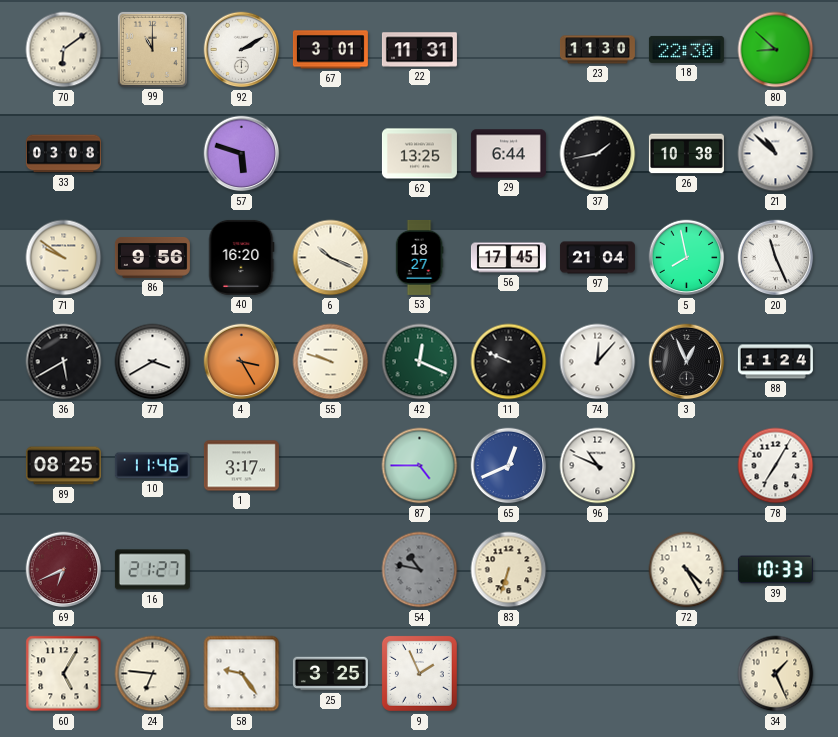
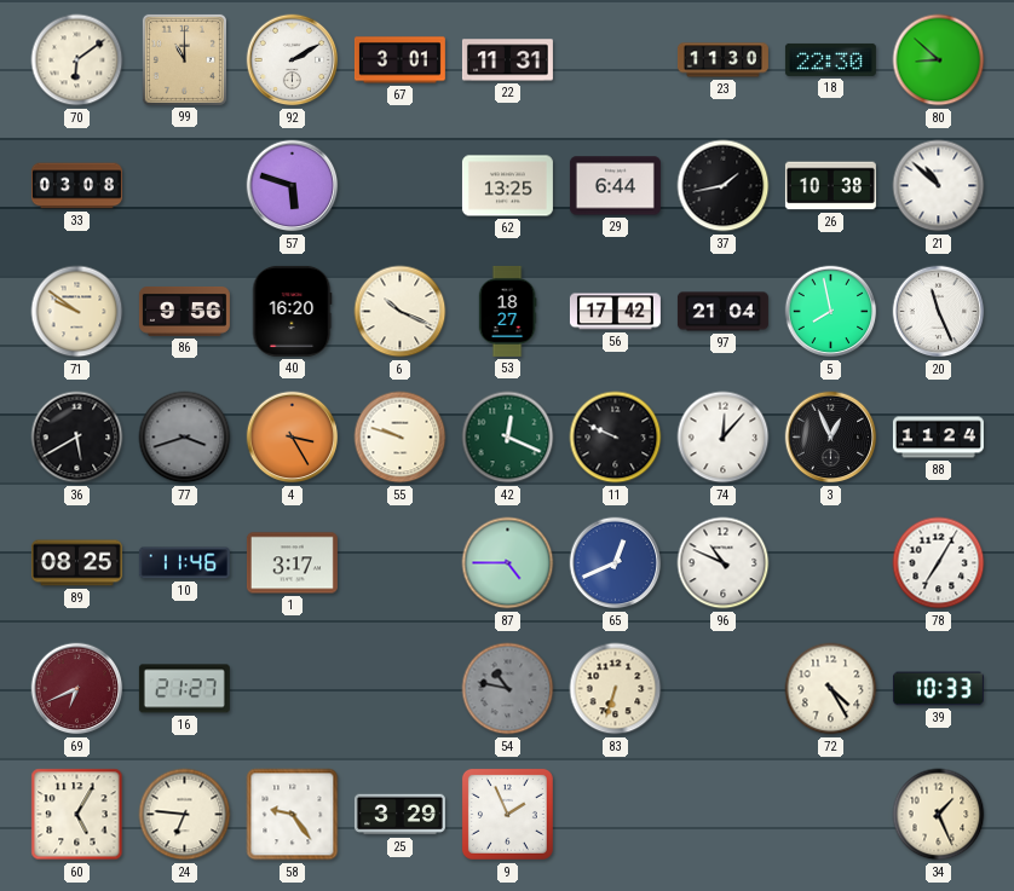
56: 17:45 -> 17:42 (615, 312)
77: 3:40 -> 3:42 (185, 438)
77 dial: white -> grey (185, 438)
25: 3:25 -> 3:29 (399, 815)
